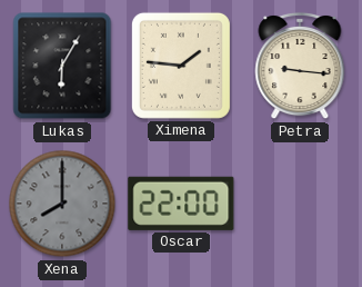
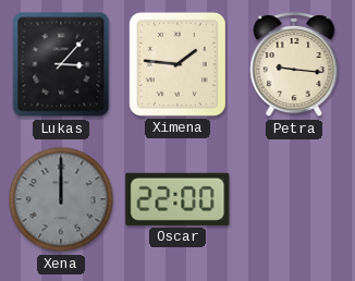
Lukas: 6:05 -> 3:07 (61, 64)
Xena: 8:00 -> 12:00 (61, 199)
